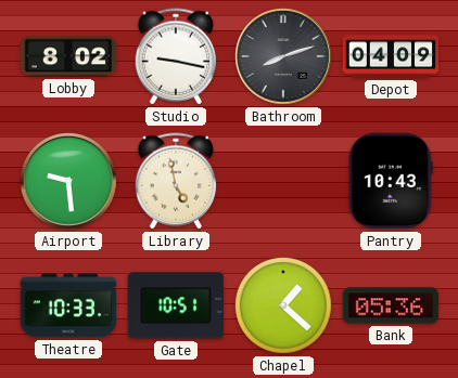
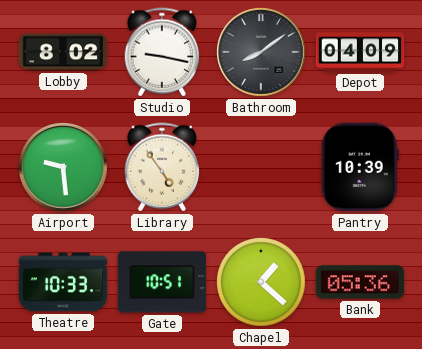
Bathroom: 8:12 -> 8:09 (262, 53)
Library: 4:58 -> 4:54 (162, 167)
Pantry: 10:43 -> 10:39 (360, 167)
